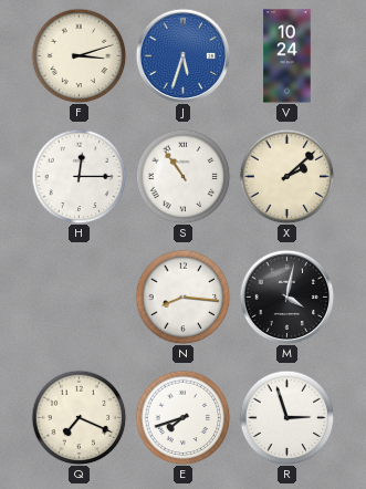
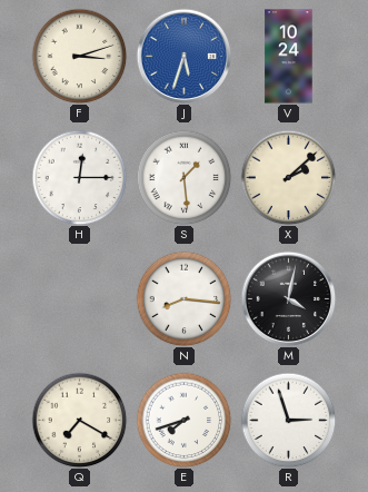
S: 10:54 -> 1:29 (183, 177)
Q: 7:19 -> 7:20 (79, 420)
